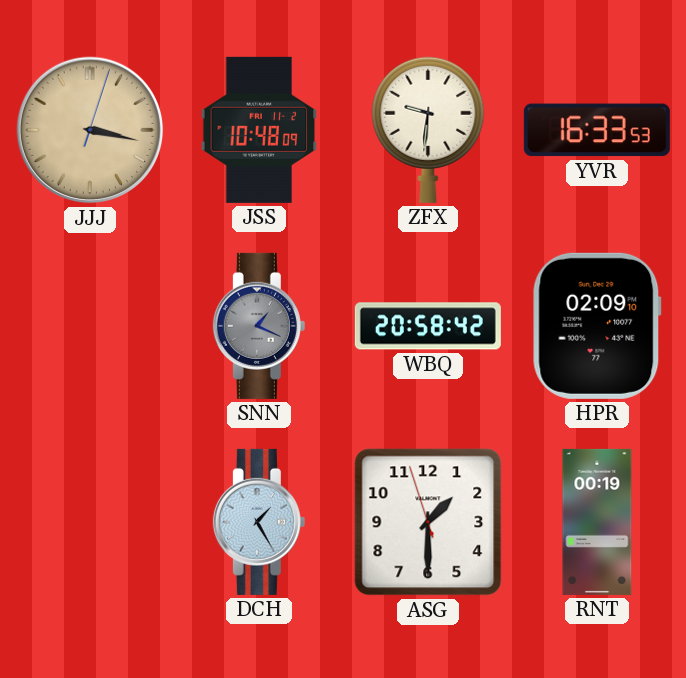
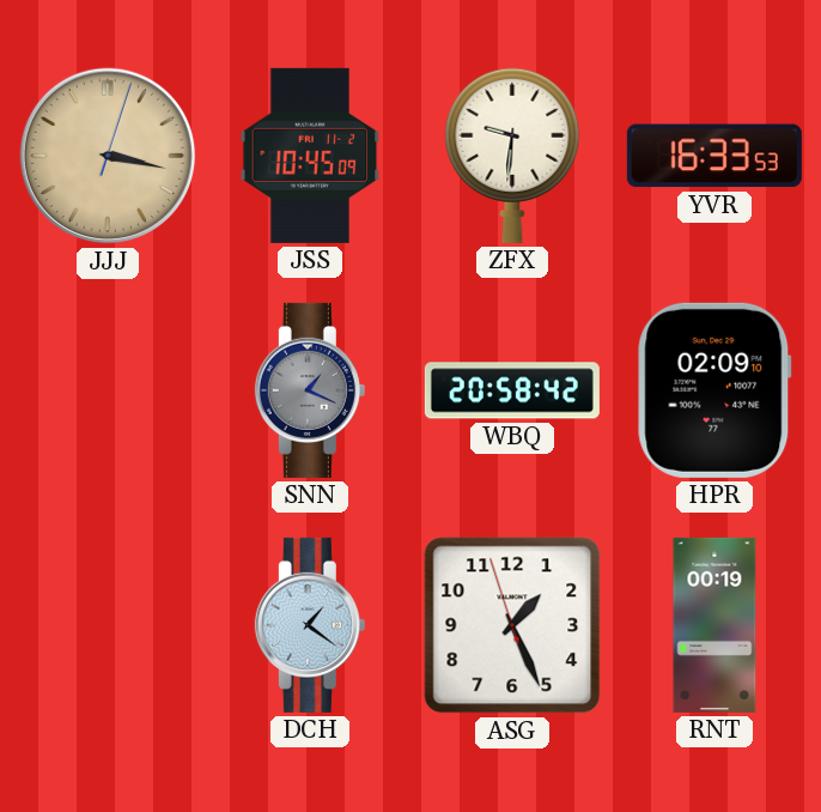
JSS: 10:48 -> 10:45 (310, 156)
DCH: 1:25 -> 1:21 (310, 625)
ASG: 1:29 -> 1:25 (512, 625)
